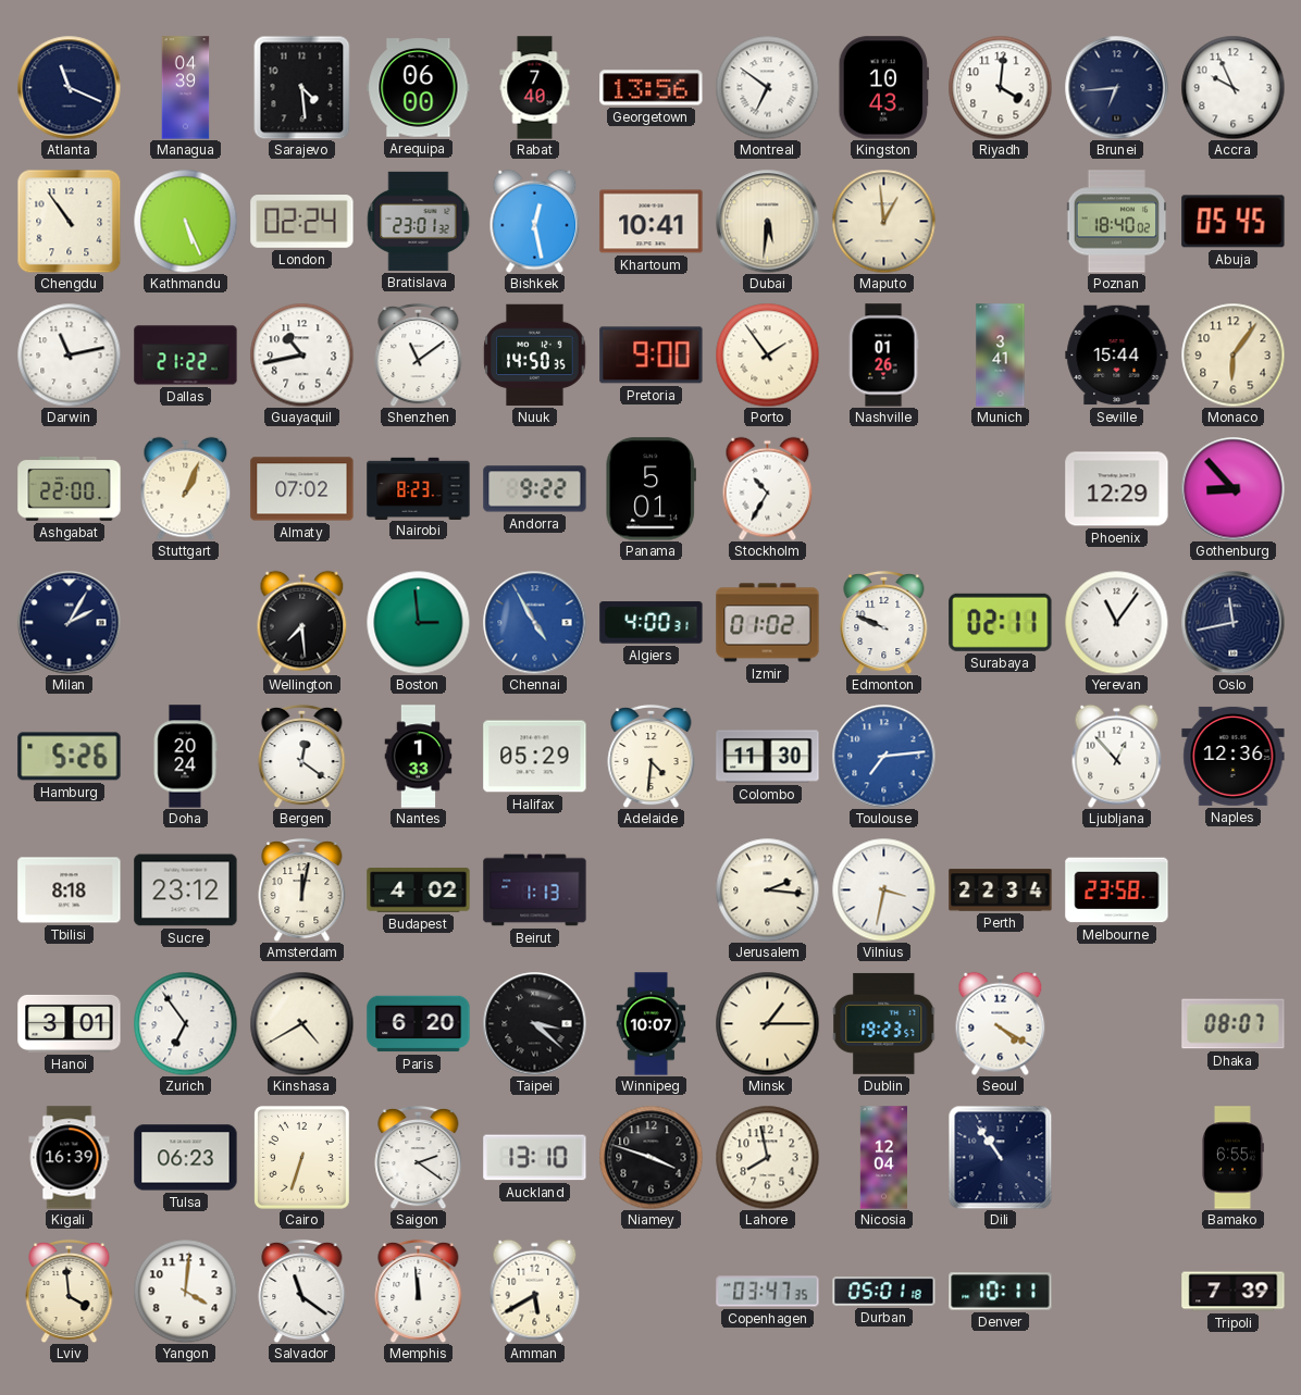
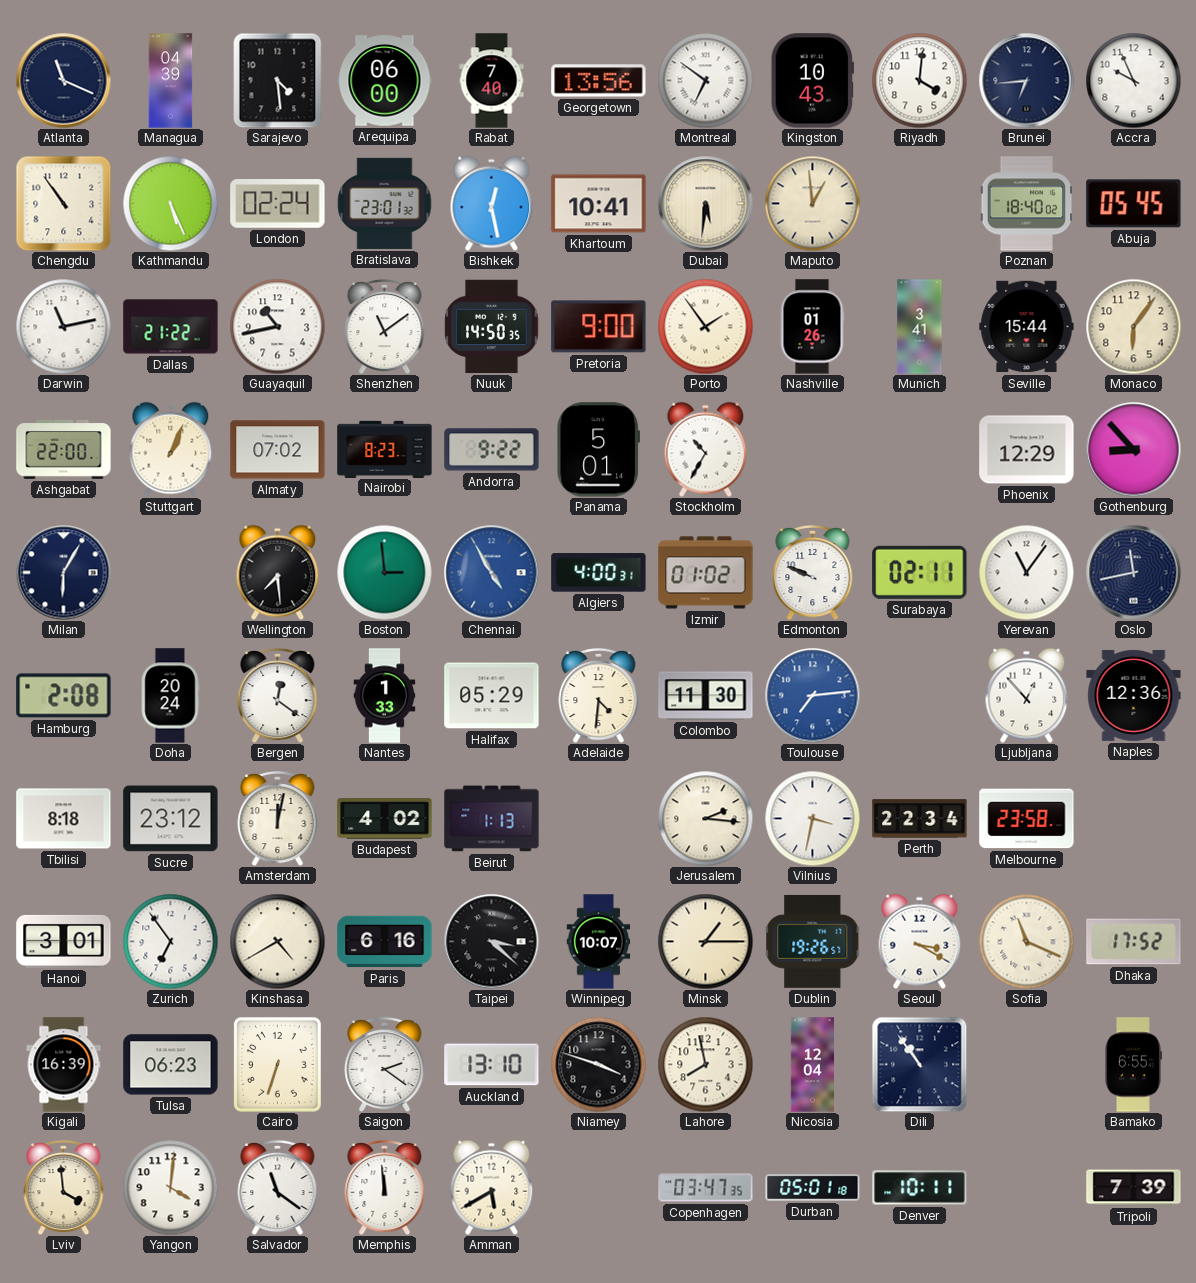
Milan: 2:05 -> 6:05 (63, 572)
Hamburg: 5:26 -> 2:08 (64, 696)
Paris: 6:20 -> 6:16 (385, 942)
Dublin: 19:23 -> 19:26 (813, 941)
Seoul: 4:20 -> 3:20 (920, 941)
Sofia: none -> 11:19 (1026, 941)
Dhaka: 08:07 -> 17:52 (1134, 942)
